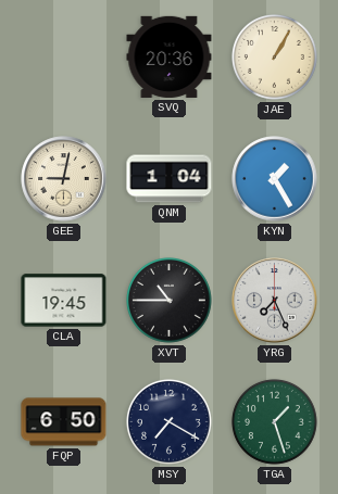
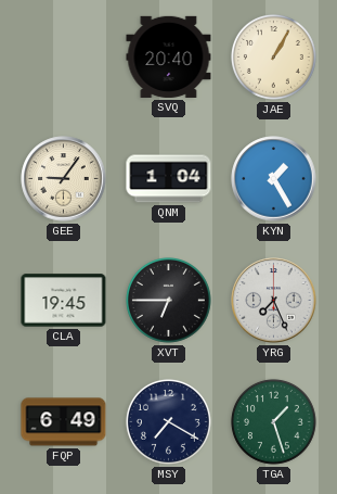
SVQ: 20:36 -> 20:40 (169, 56)
GEE: 9:02 -> 9:06 (64, 179)
XVT: 10:45 -> 6:45 (168, 300)
FQP: 6:50 -> 6:49 (64, 422)
